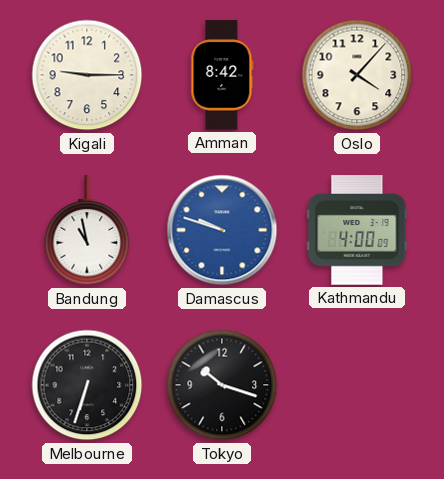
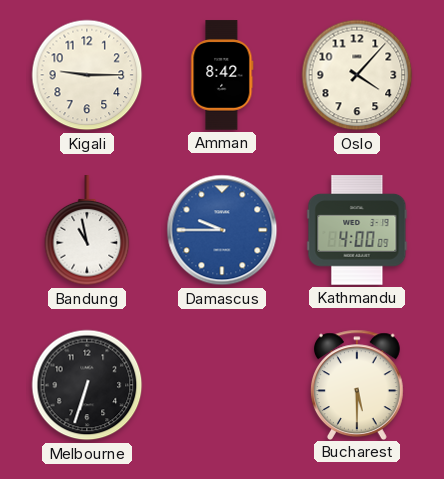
Damascus: 9:48 -> 9:45 (222, 230)
Tokyo: 10:18 -> none (222, 385)
Bucharest: none -> 5:30 (357, 384)
